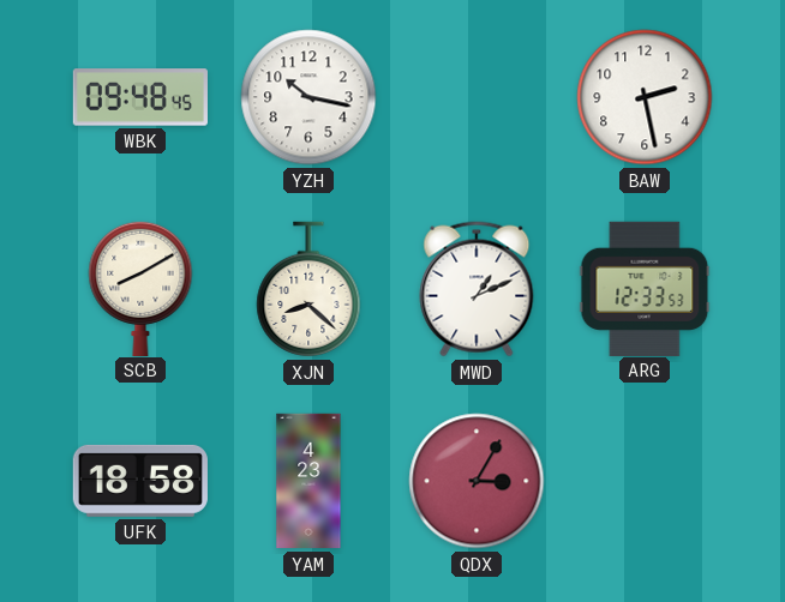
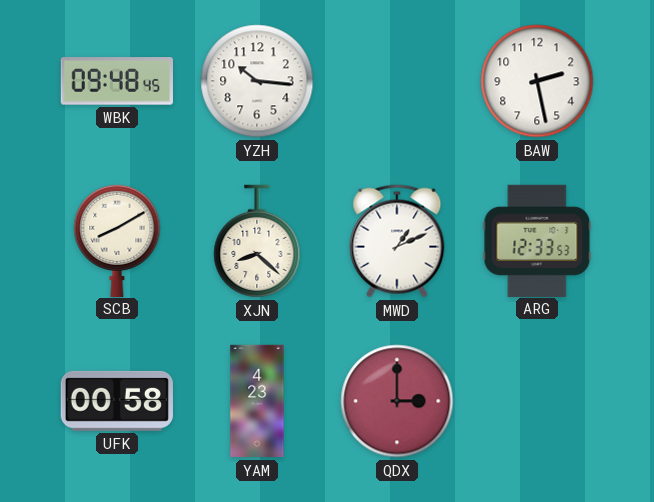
YZH: 10:17 -> 10:16 (257, 81)
UFK: 18:58 -> 00:58 (117, 401)
QDX: 3:05 -> 3:00 (397, 401)
